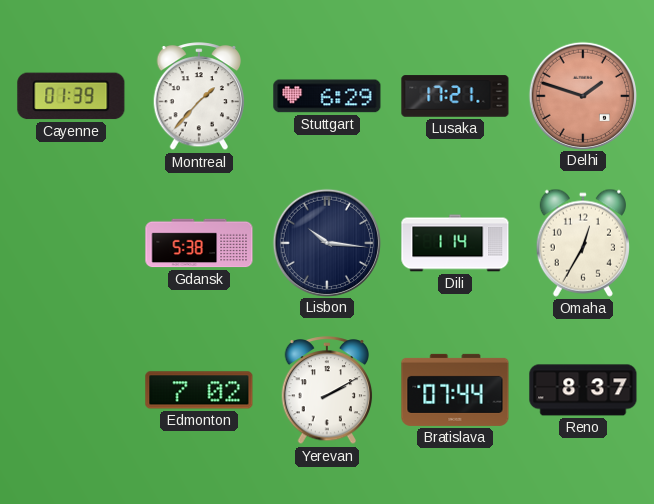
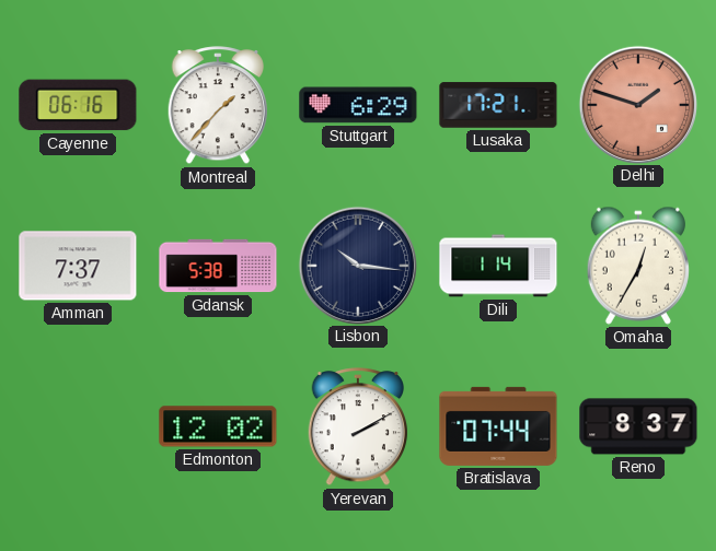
Cayenne: 01:39 -> 06:16 (78, 105)
Amman: none -> 7:37 (78, 266)
Edmonton: 7:02 -> 12:02 (218, 426)
